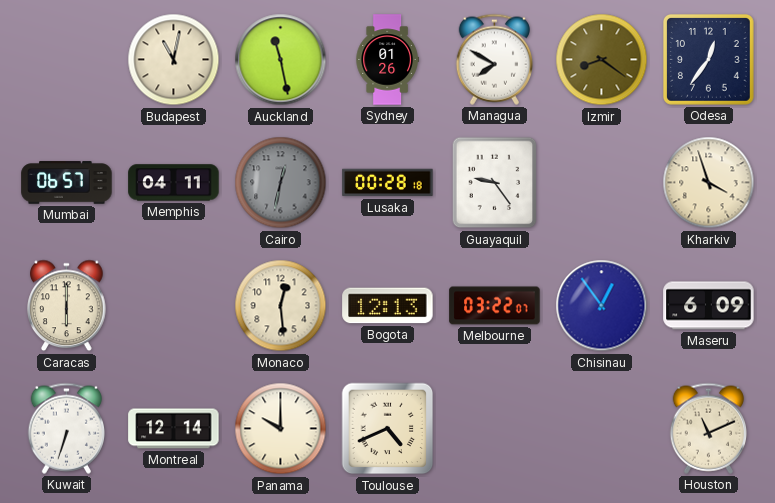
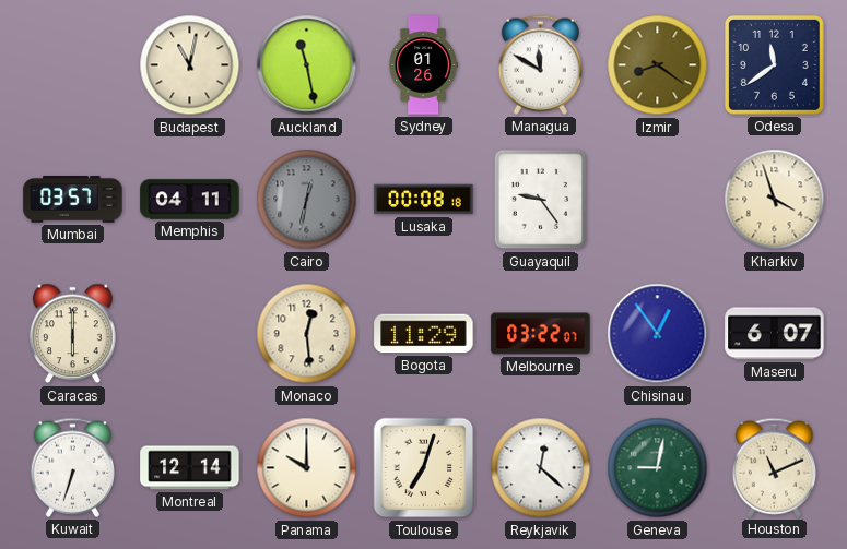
Managua: 7:50 -> 11:50 (540, 64)
Odesa: 12:36 -> 11:39 (775, 65)
Mumbai: 06:57 -> 03:57 (73, 200)
Lusaka: 00:28 -> 00:08 (424, 200)
Bogota: 12:13 -> 11:29 (424, 334)
Maseru: 6:09 -> 6:07 (775, 334)
Toulouse: 4:41 -> 7:03 (424, 468)
Reykjavik: none -> 12:22 (541, 468)
Geneva: none -> 9:02 (658, 468)
